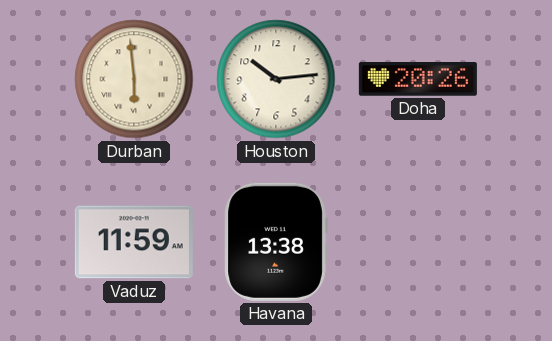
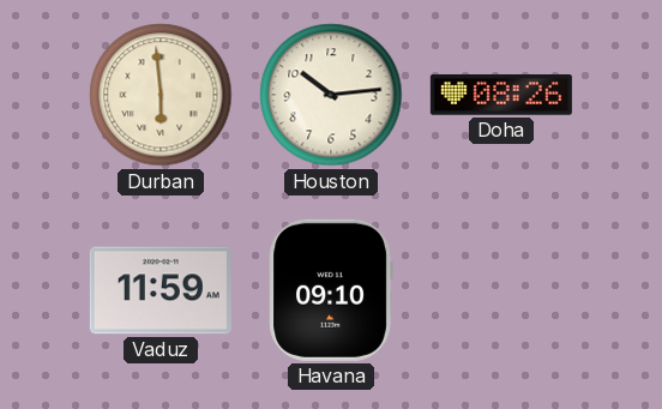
Doha: 20:26 -> 08:26 (501, 96)
Havana: 13:38 -> 09:10 (331, 290)
